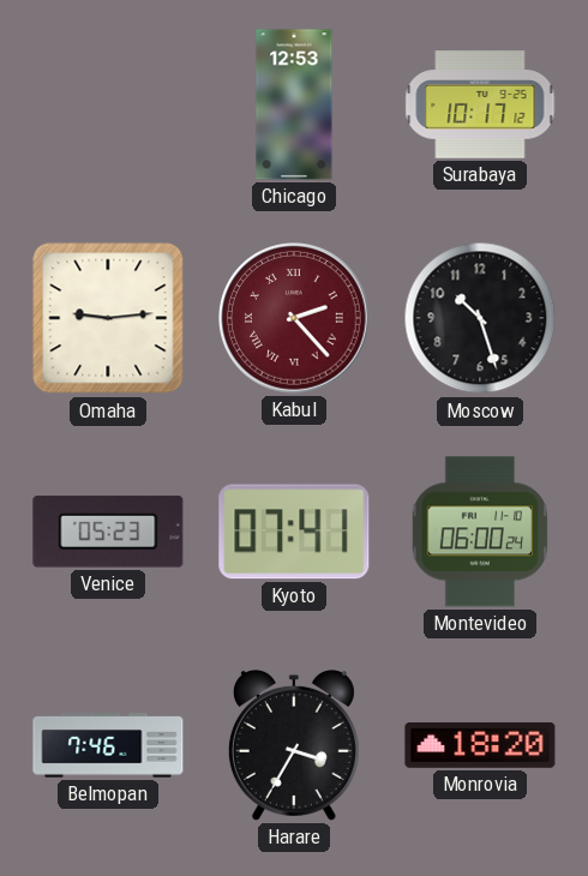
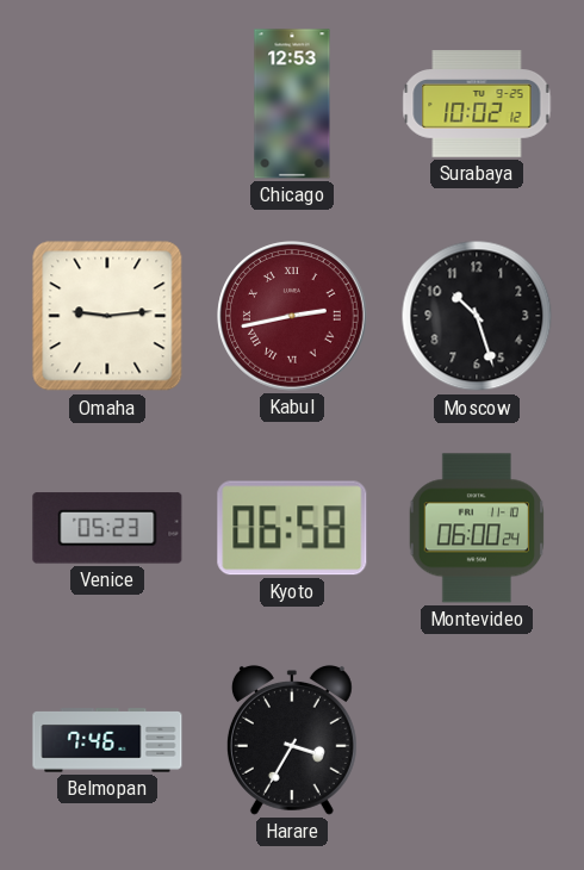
Surabaya: 10:17 -> 10:02 (477, 104)
Kabul: 2:23 -> 2:43 (292, 316)
Kyoto: 07:41 -> 06:58 (292, 528)
Monrovia: 18:20 -> none (480, 746)
